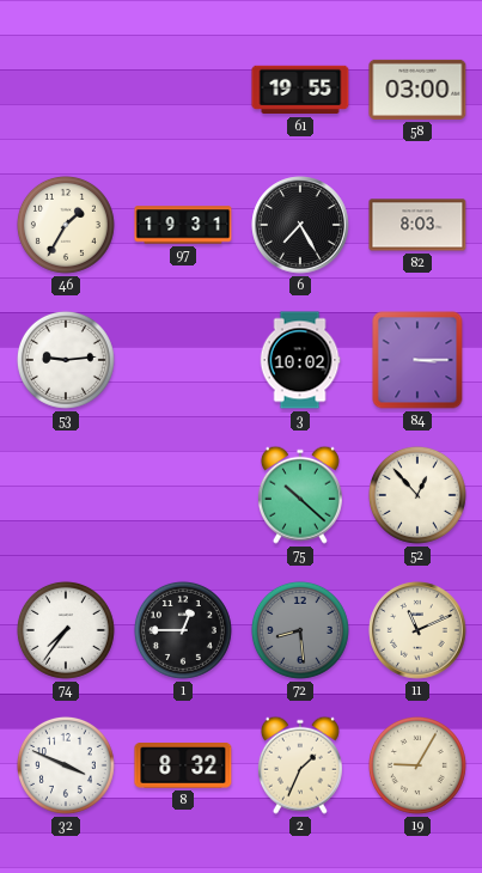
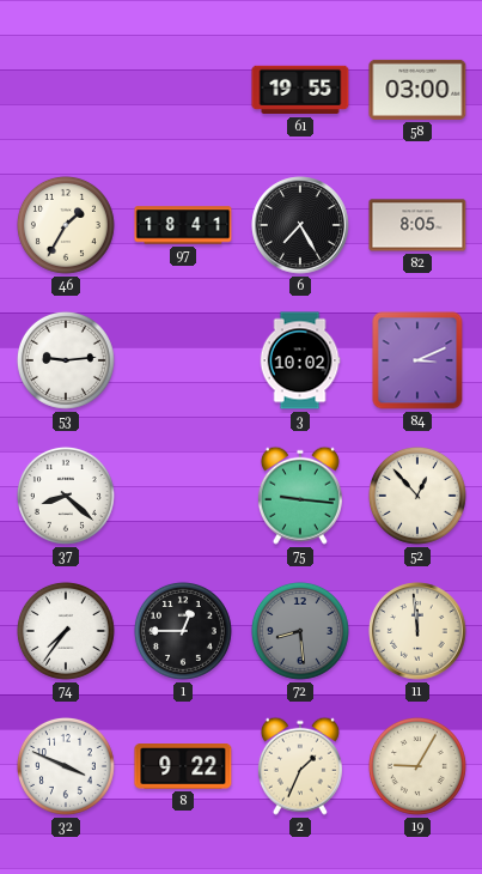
97: 19:31 -> 18:41 (183, 225)
82: 8:03 -> 8:05 (417, 225)
84: 3:15 -> 3:11 (417, 360)
37: none -> 8:22 (66, 496)
75: 10:22 -> 9:16 (300, 496)
11: 11:11 -> 11:59 (417, 631)
8: 8:32 -> 9:22 (183, 766)
